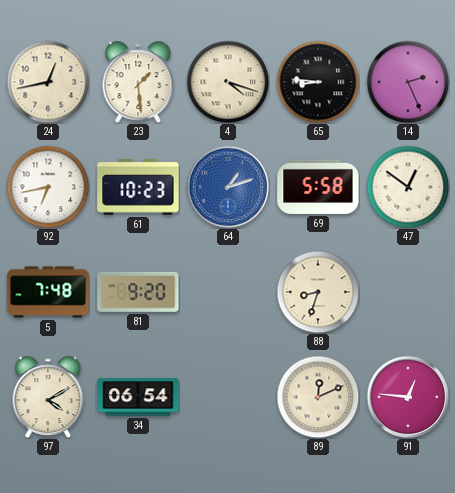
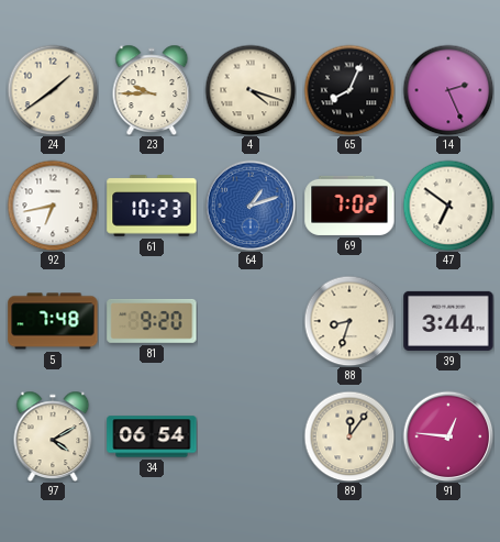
24: 12:43 -> 1:39 (53, 90)
23: 1:29 -> 9:45 (152, 90)
65: 8:46 -> 8:04 (349, 90)
69: 5:58 -> 7:02 (349, 206)
47: 12:51 -> 6:51 (448, 206)
39: none -> 3:44 (448, 321)
89: 12:11 -> 12:06 (349, 436)
